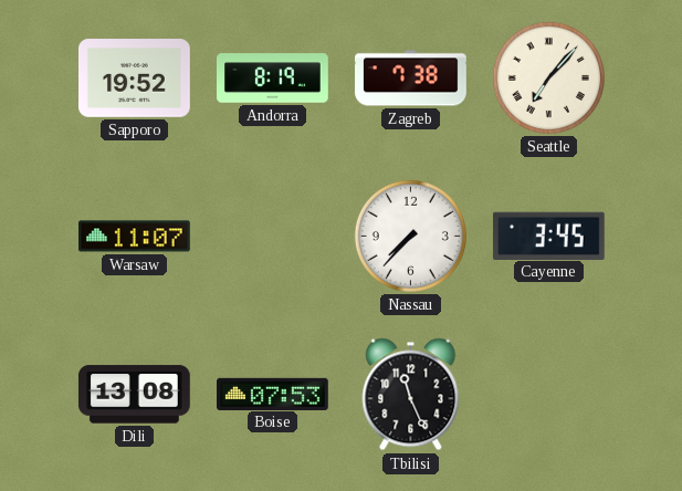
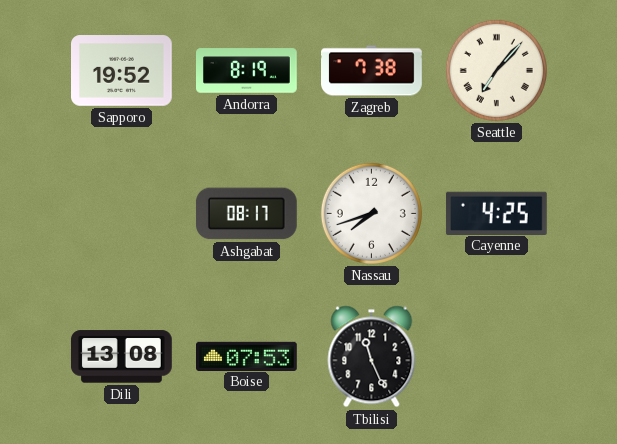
Warsaw: 11:07 -> none (135, 237)
Ashgabat: none -> 08:17 (246, 214)
Nassau: 7:37 -> 7:42 (371, 213)
Cayenne: 3:45 -> 4:25 (496, 213)
